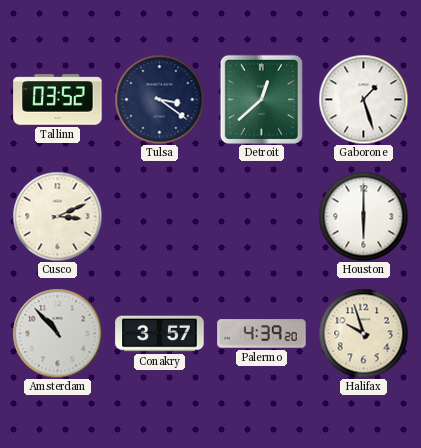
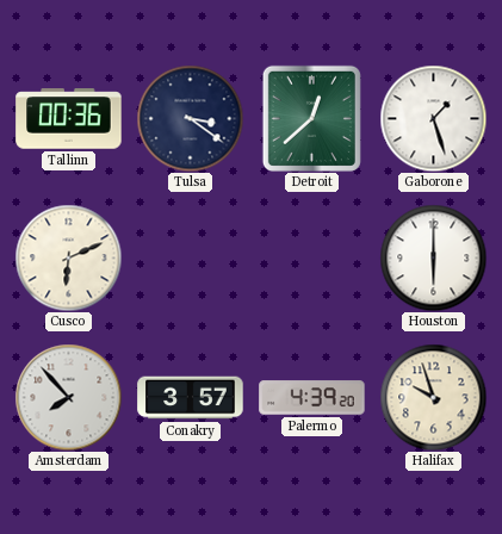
Tallinn: 03:52 -> 00:36 (69, 119)
Cusco: 3:11 -> 6:11 (68, 257)
Amsterdam: 10:53 -> 7:53 (68, 397)
